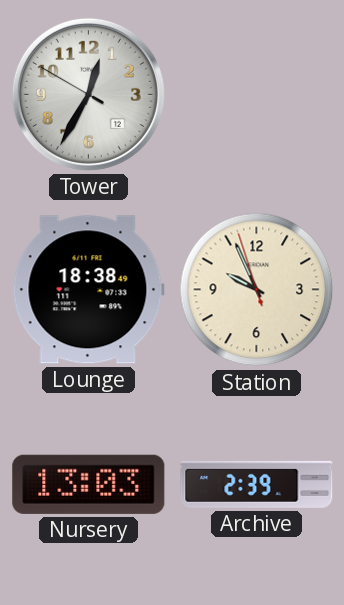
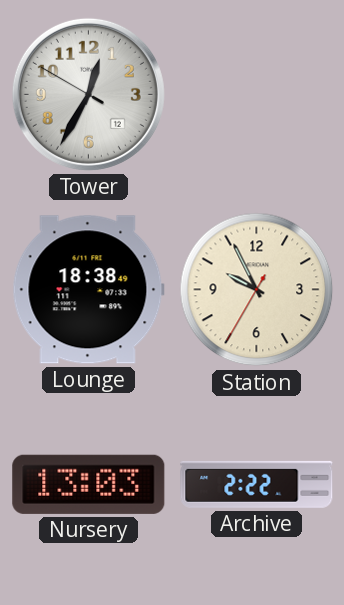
Station: 9:55:57 -> 9:55:35 (257, 290)
Archive: 2:39 -> 2:22 (257, 484)
